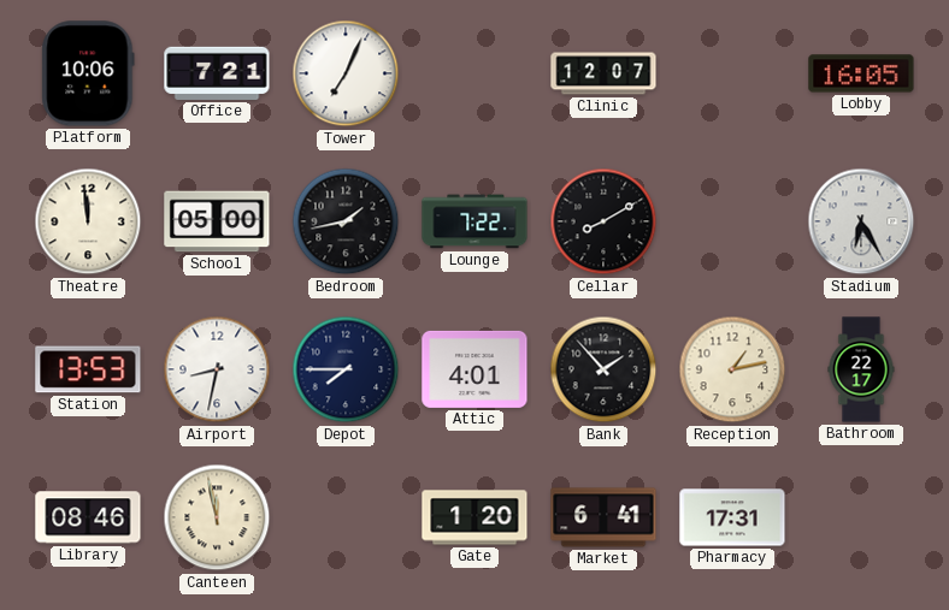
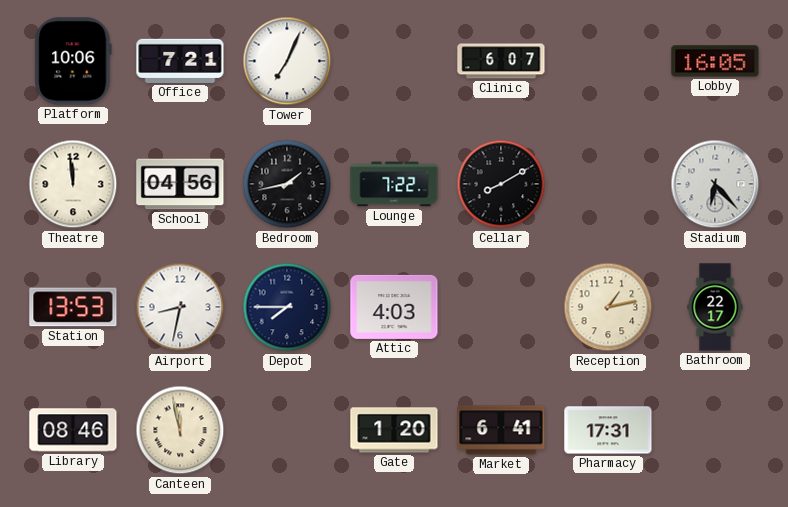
Clinic: 12:07 -> 6:07 (501, 61)
School: 05:00 -> 04:56 (180, 184)
Stadium: 6:25 -> 6:23 (715, 184)
Attic: 4:01 -> 4:03 (394, 307)
Bank: 1:53 -> none (603, 369)
